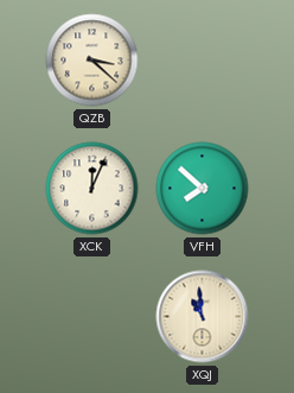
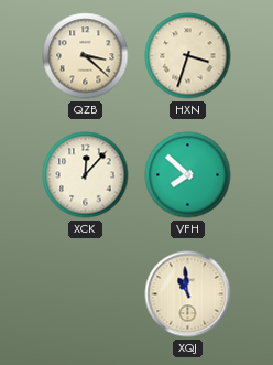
HXN: none -> 3:33 (188, 56)
XCK: 12:04 -> 12:07 (86, 175)
